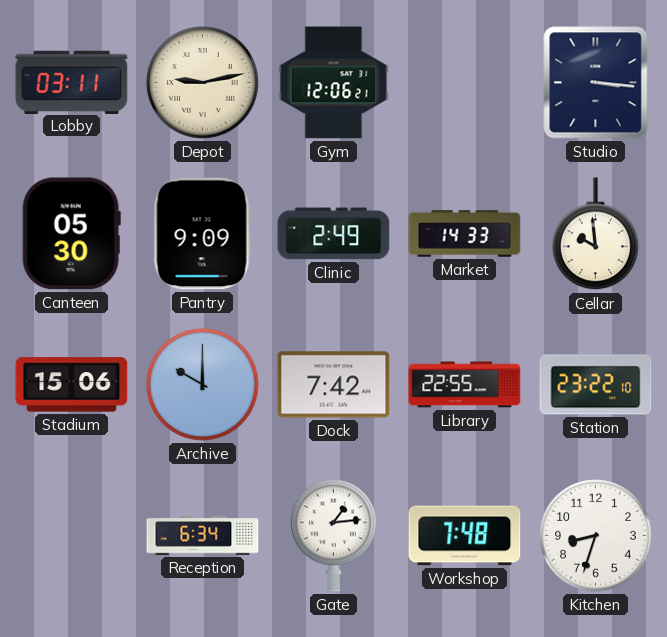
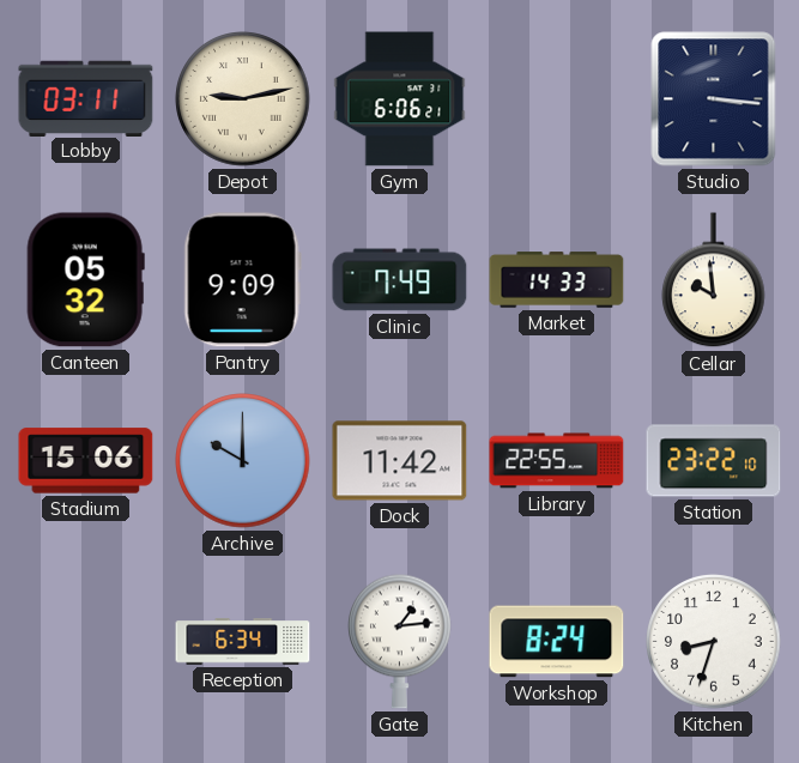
Gym: 12:06 -> 6:06 (400, 99)
Canteen: 05:30 -> 05:32 (85, 280)
Clinic: 2:49 -> 7:49 (400, 280)
Dock: 7:42 -> 11:42 (400, 461)
Workshop: 7:48 -> 8:24 (557, 642)
